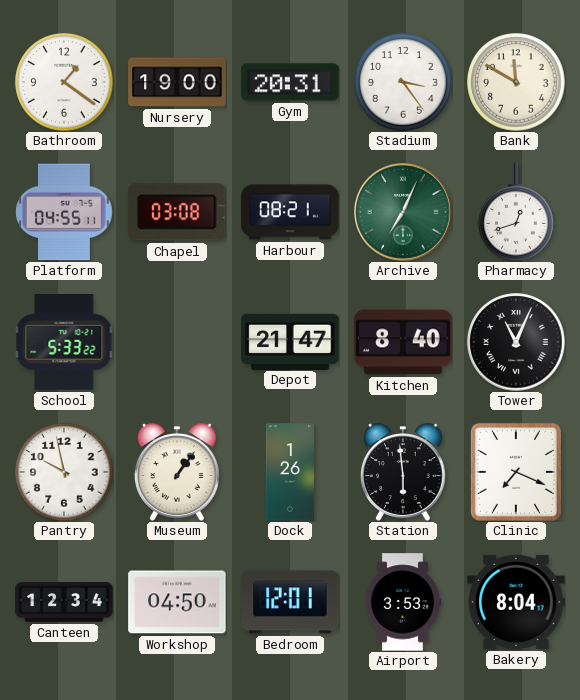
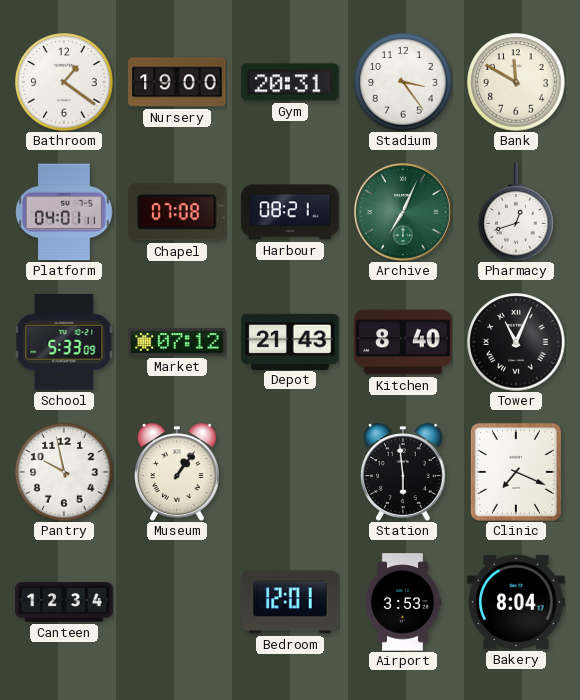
Platform: 04:55 -> 04:01 (64, 212)
Chapel: 03:08 -> 07:08 (177, 212)
School: 5:33:22 -> 5:33:09 (64, 343)
Market: none -> 07:12 (177, 342)
Depot: 21:47 -> 21:43 (290, 341)
Dock: 1:26 -> none (290, 472)
Workshop: 04:50 -> none (177, 602)
